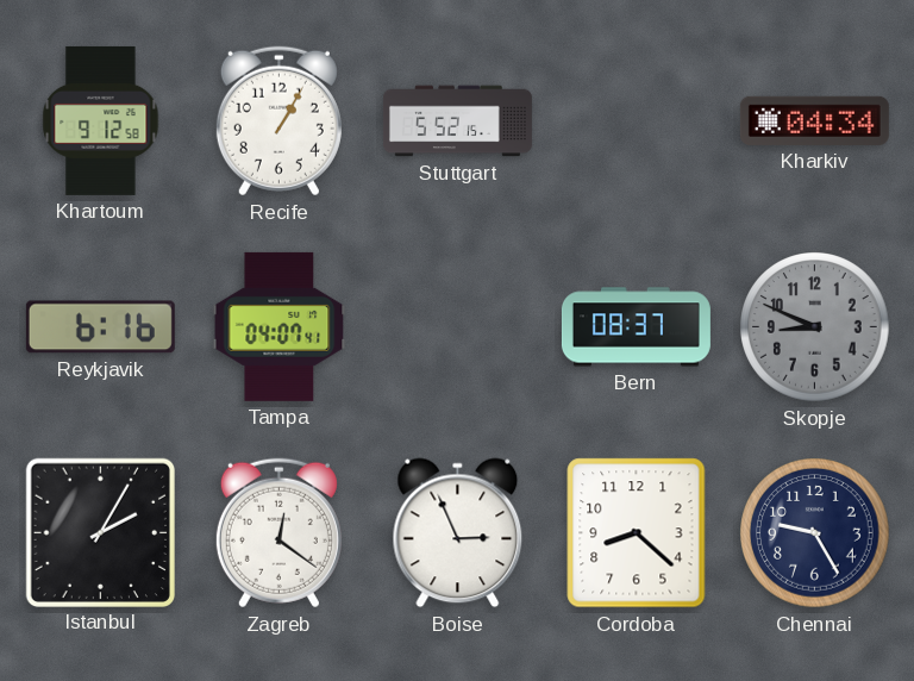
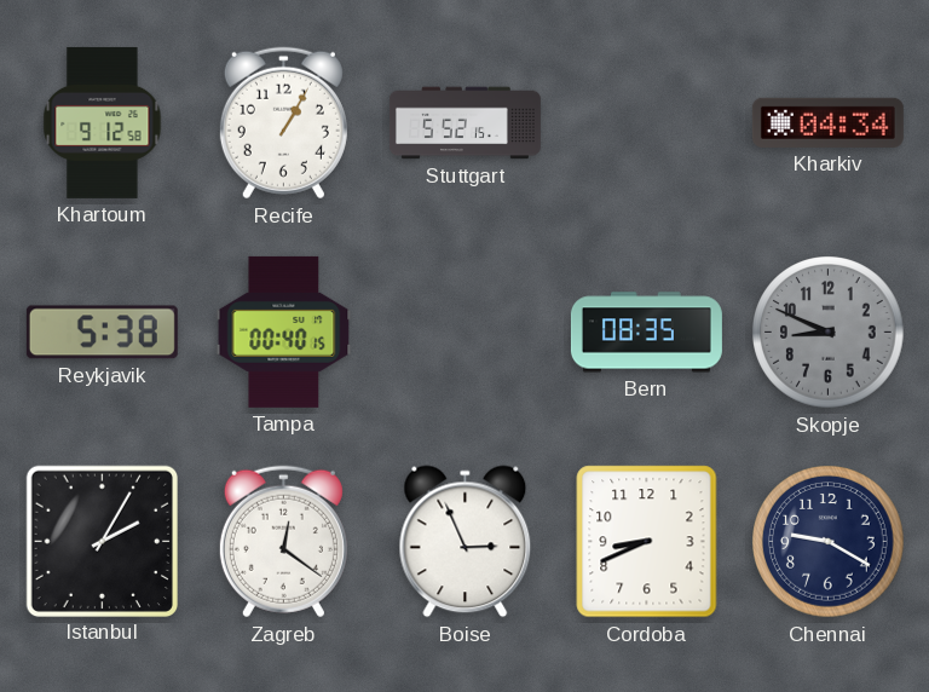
Reykjavik: 6:16 -> 5:38 (102, 333)
Tampa: 04:07 -> 00:40 (284, 331)
Bern: 08:37 -> 08:35 (646, 333)
Cordoba: 8:22 -> 8:41 (647, 542)
Chennai: 9:25 -> 9:20 (829, 542)
